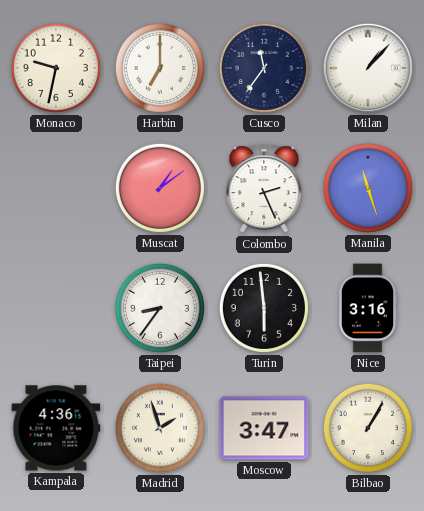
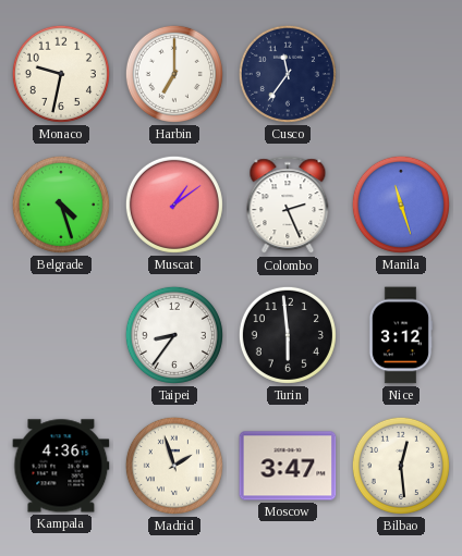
Milan: 1:07 -> none (368, 68)
Belgrade: none -> 4:27 (61, 205)
Nice: 3:16 -> 3:12 (401, 335)
Bilbao: 1:05 -> 12:29 (401, 466)
